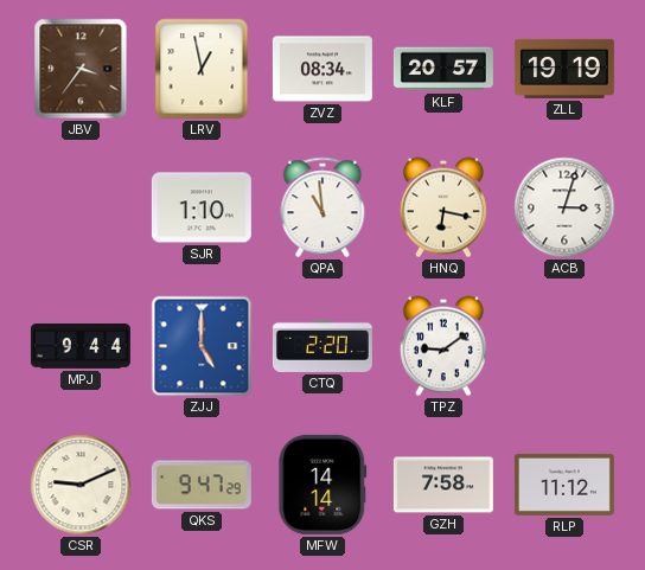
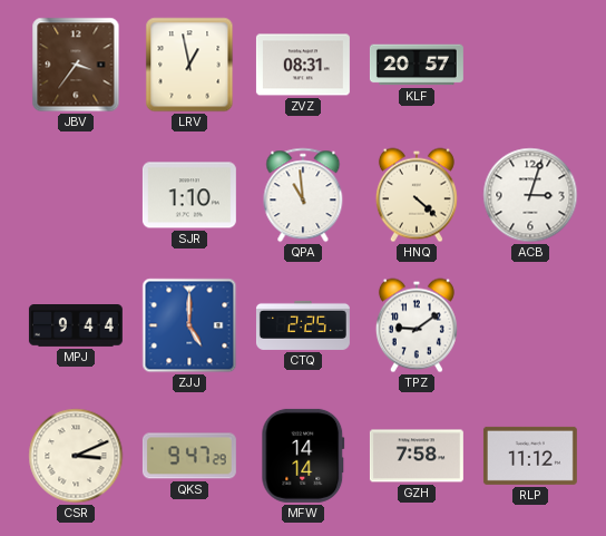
ZVZ: 08:34 -> 08:31 (303, 65)
ZLL: 19:19 -> none (564, 69)
HNQ: 6:17 -> 4:22 (417, 195)
CTQ: 2:20 -> 2:25 (303, 325)
CSR: 9:11 -> 3:11 (76, 456)
